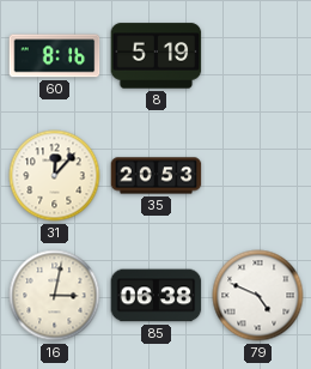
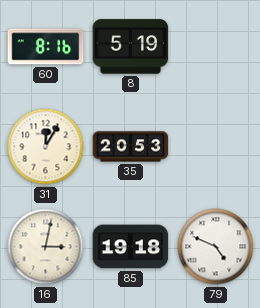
31: 12:07 -> 12:05 (46, 147)
85: 06:38 -> 19:18 (131, 247)
